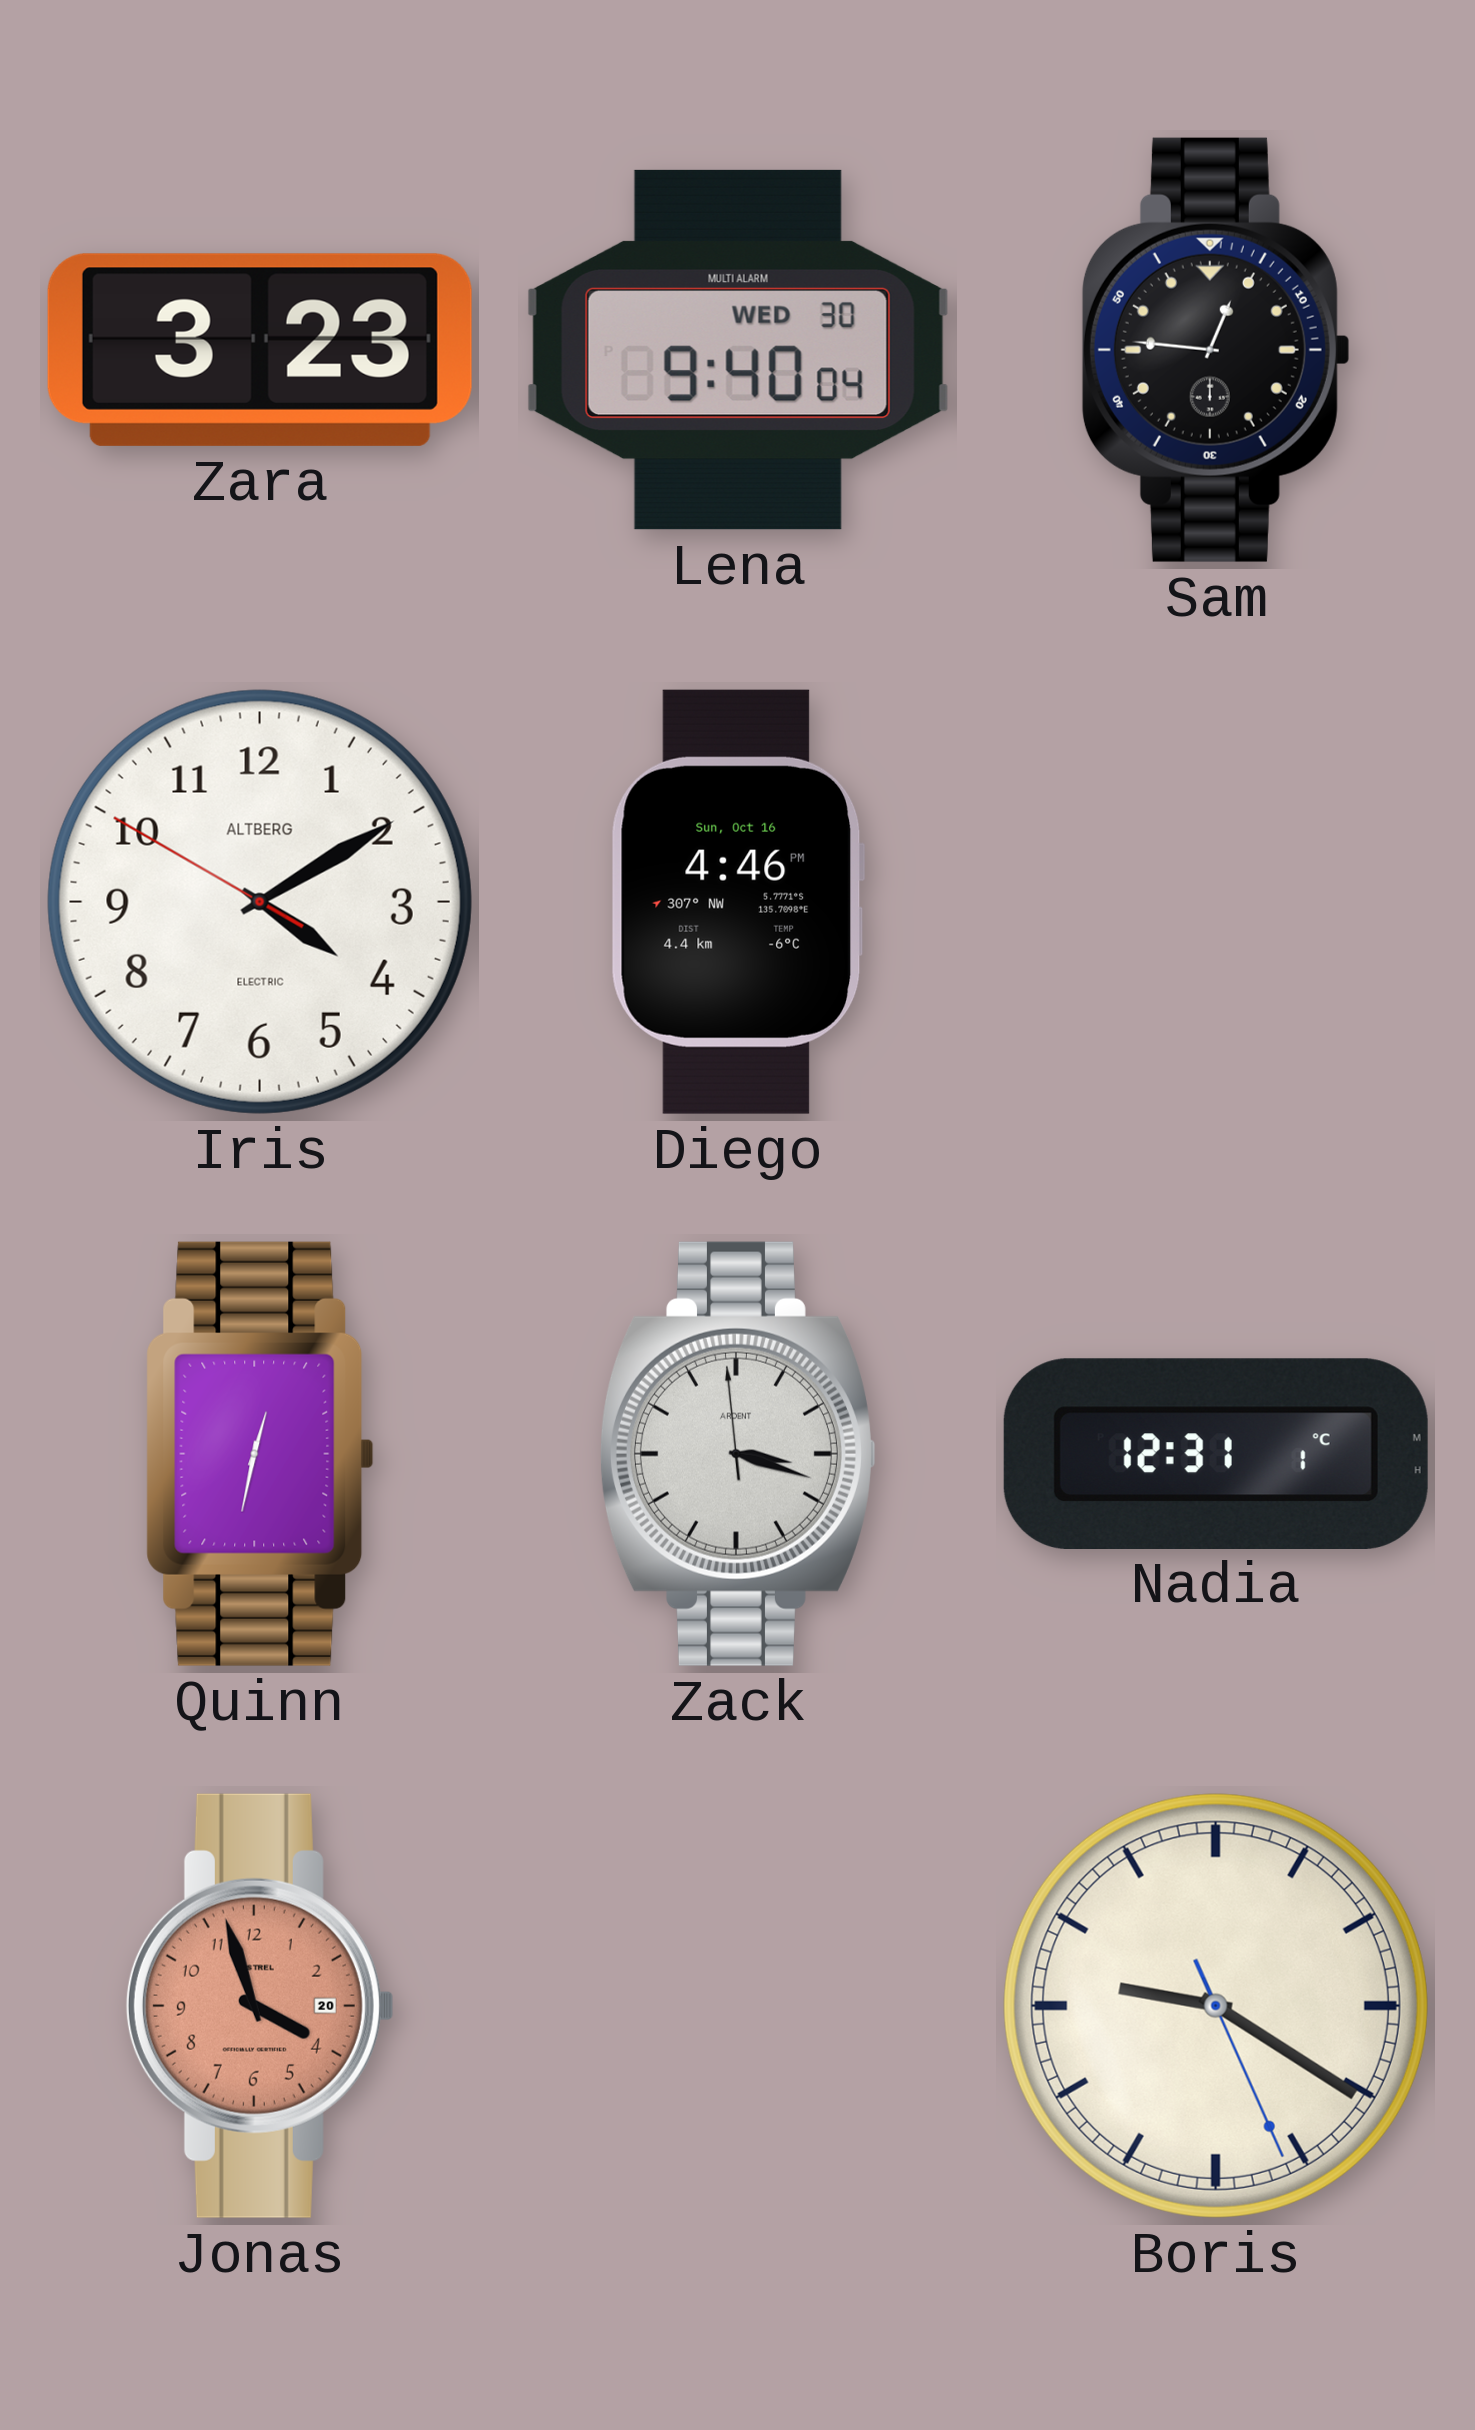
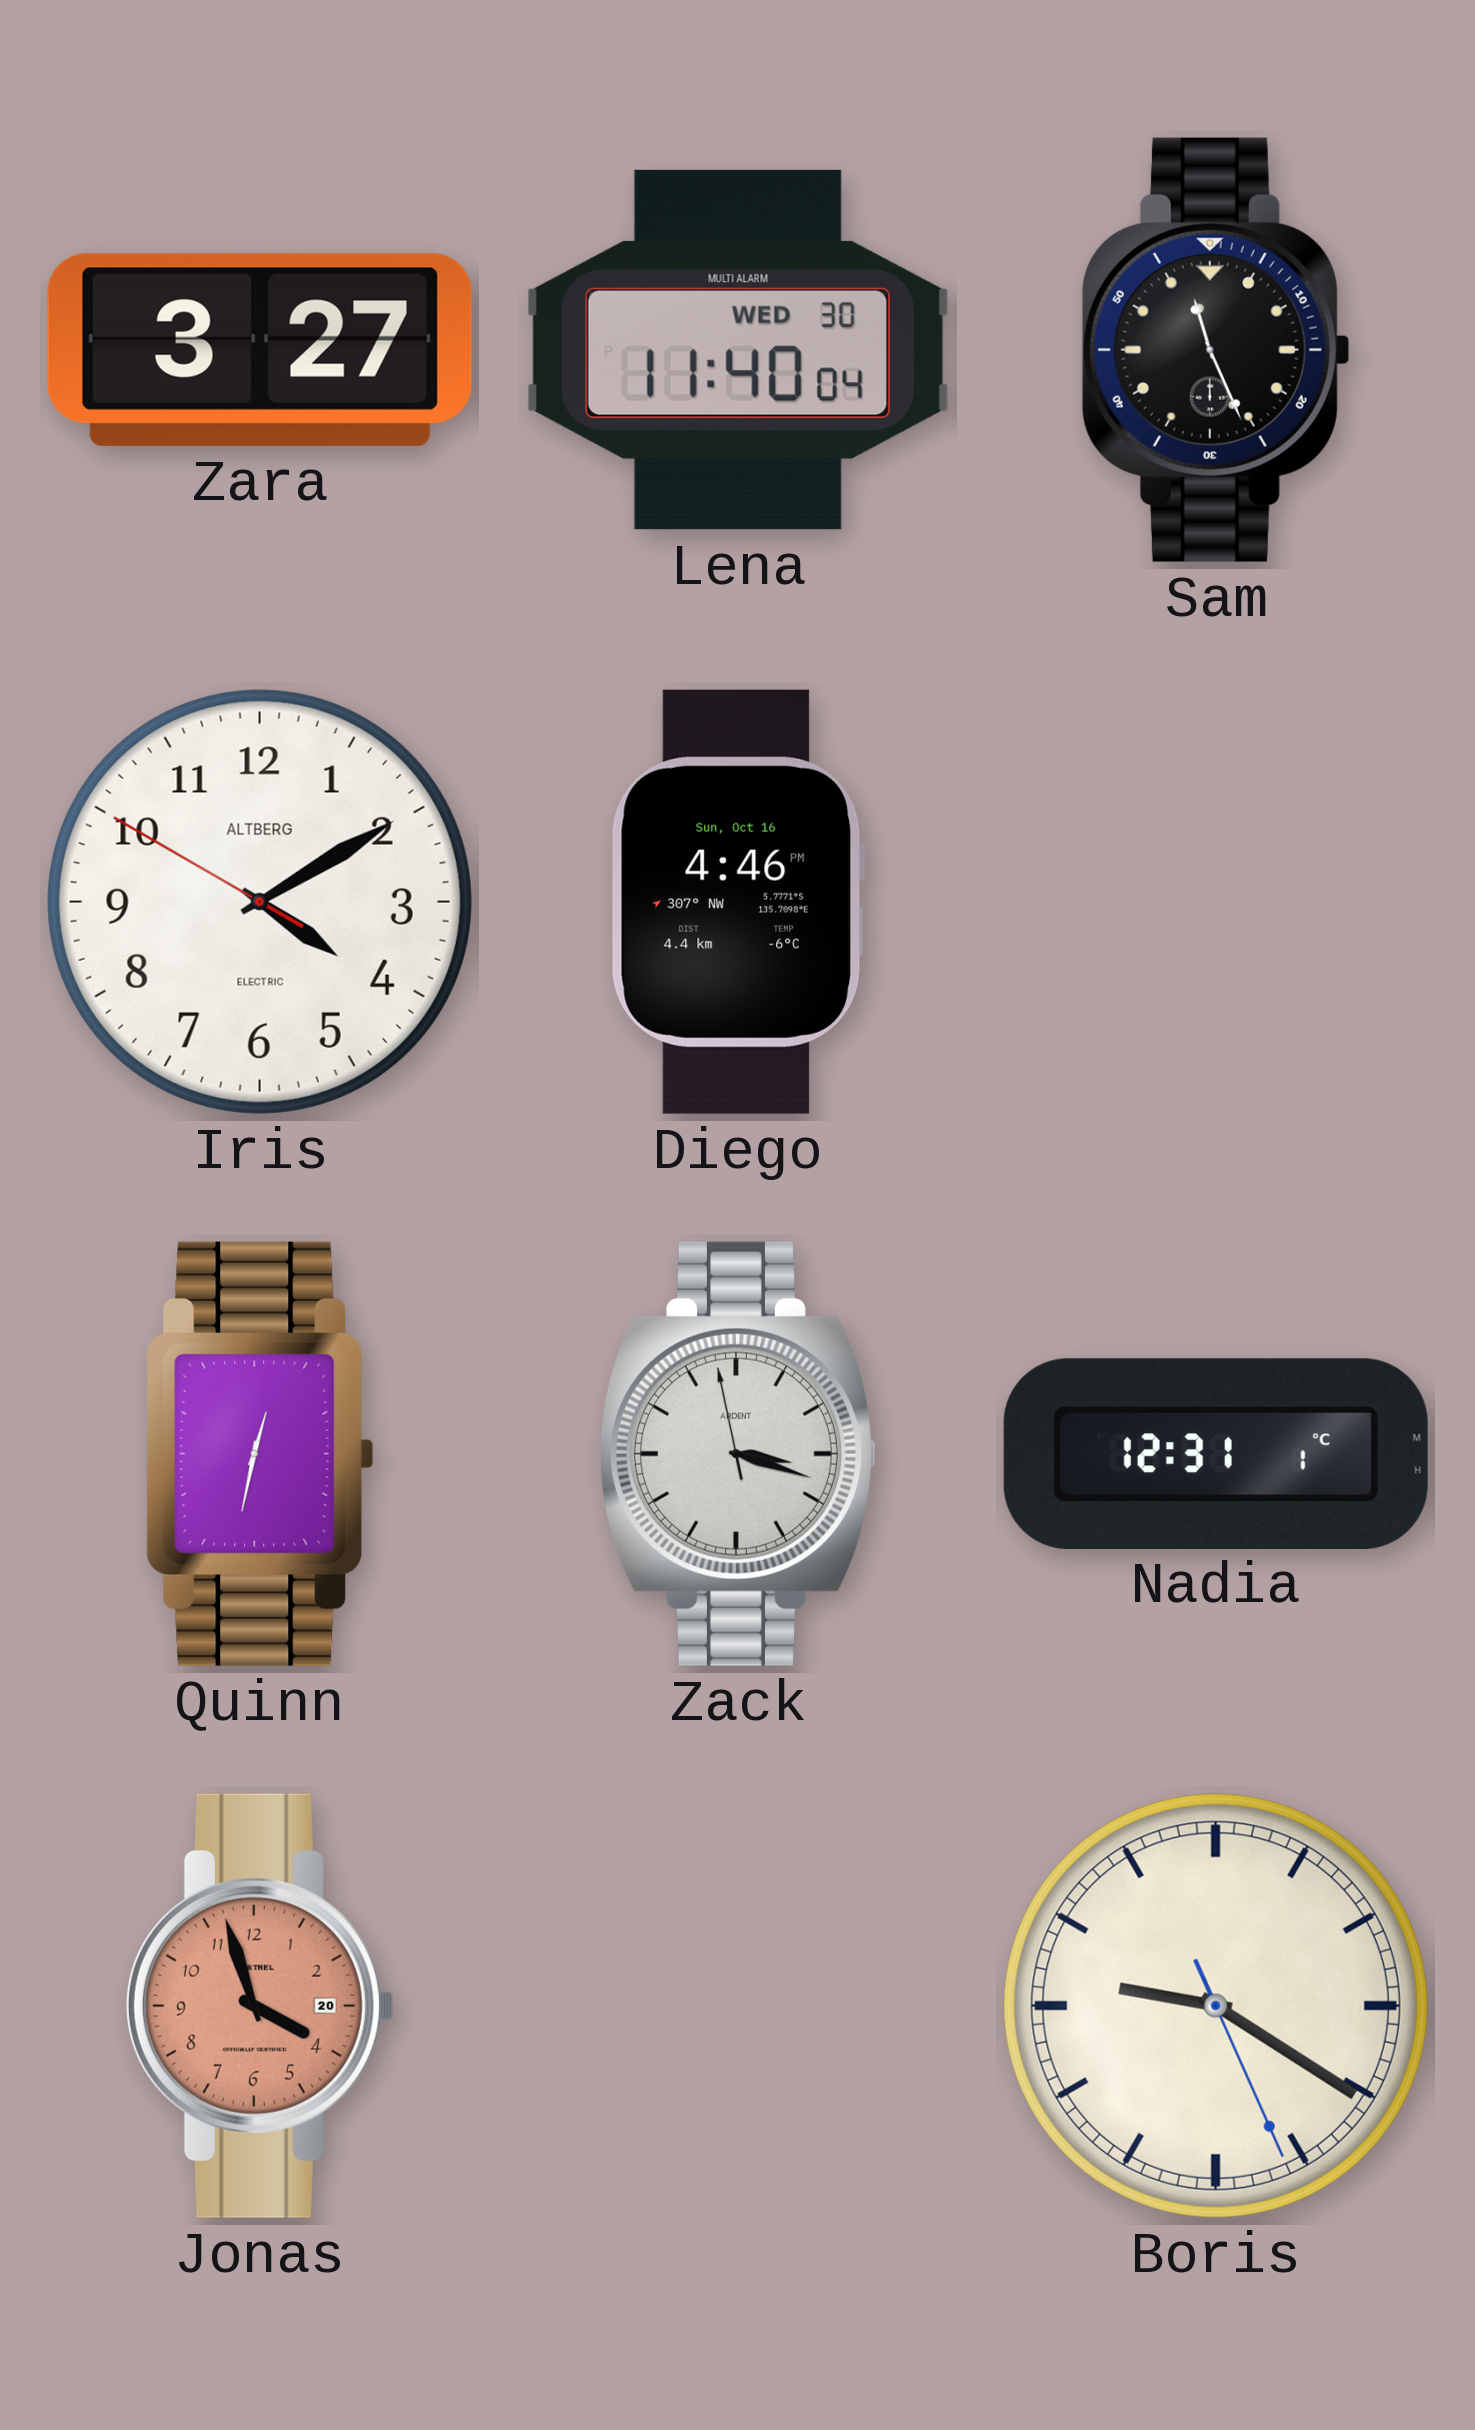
Zara: 3:23 -> 3:27 (260, 350)
Lena: 9:40 -> 11:40 (738, 350)
Sam: 12:46 -> 11:26 (1216, 350)
Zack: 3:17:59 -> 3:17:58 (738, 1454)
